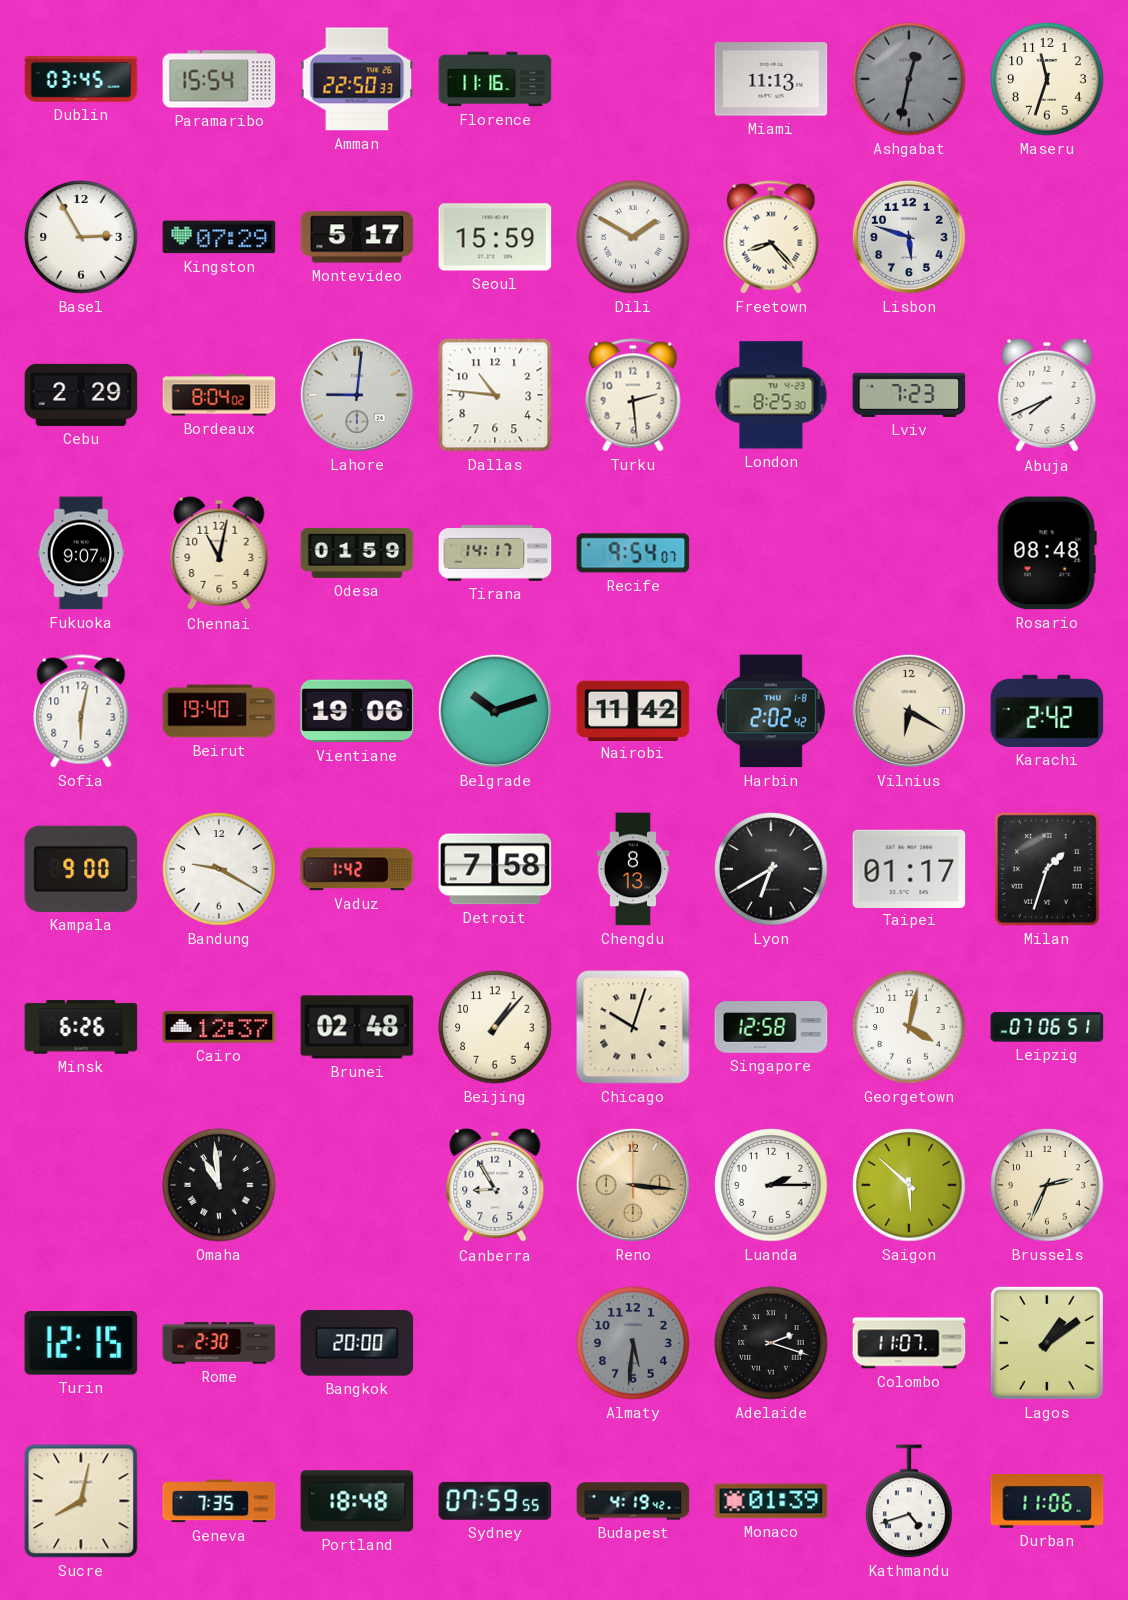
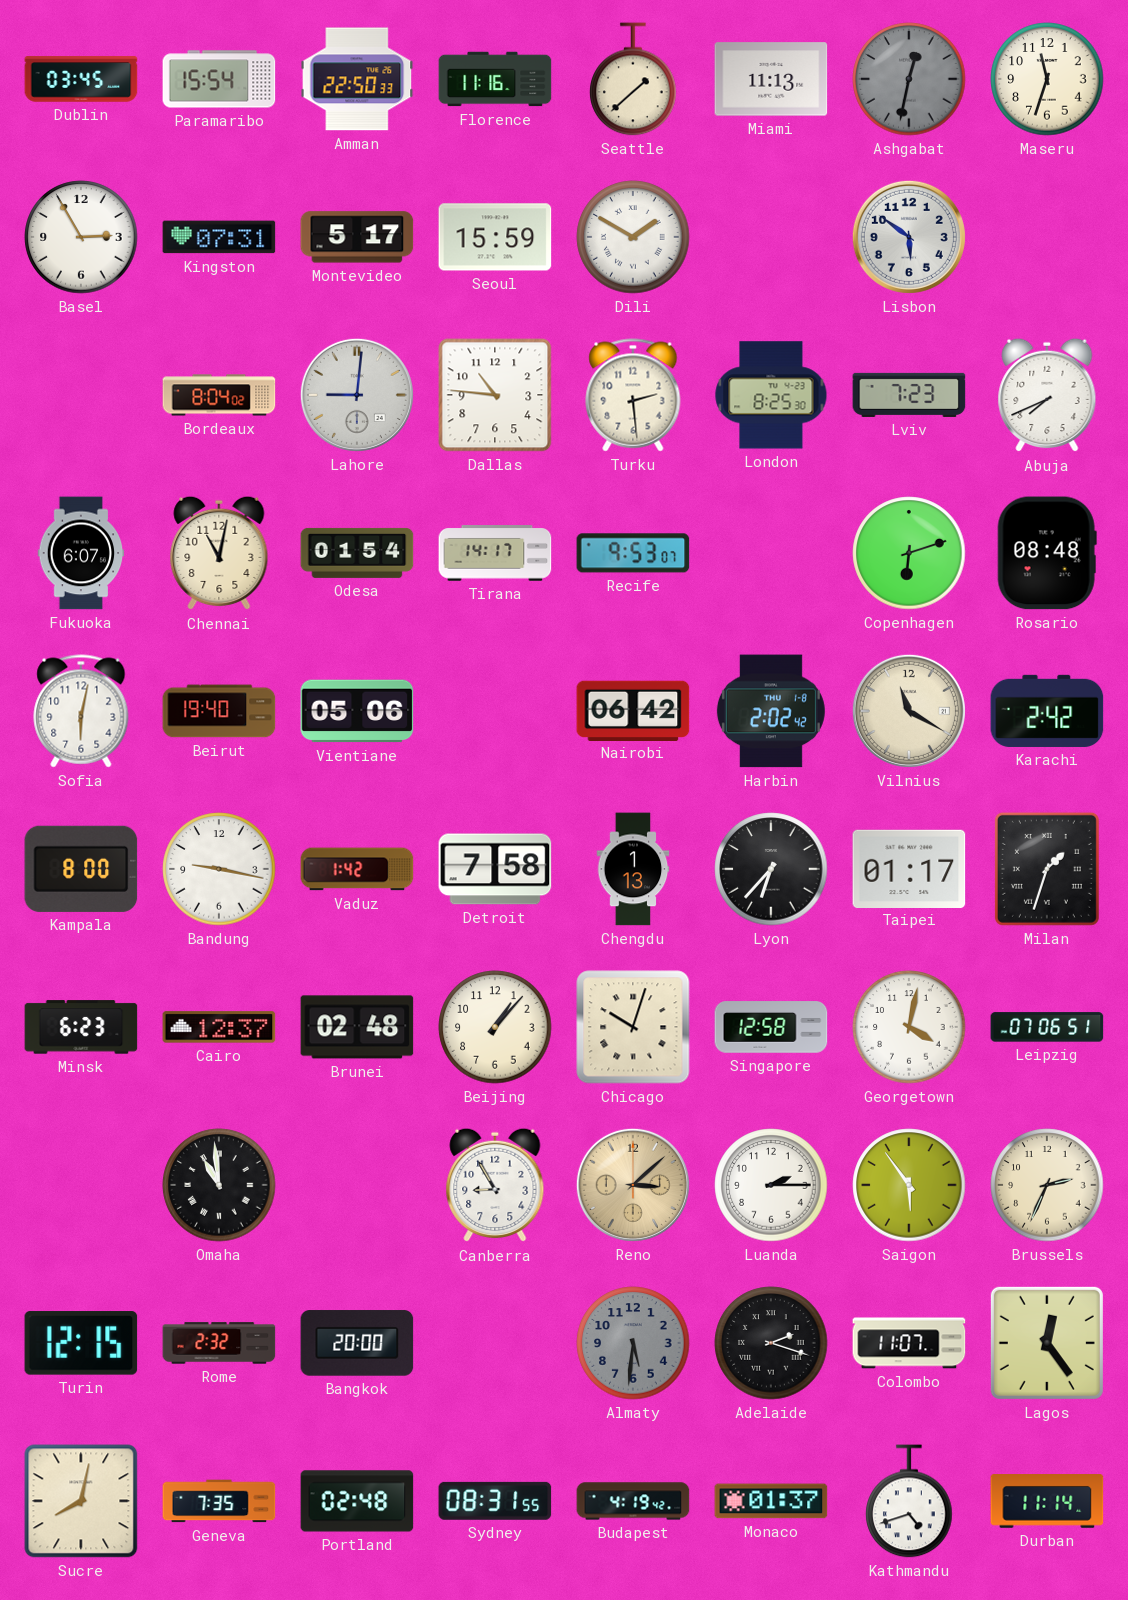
Seattle: none -> 1:38 (633, 79)
Kingston: 07:29 -> 07:31 (219, 237)
Freetown: 8:23 -> none (771, 237)
Lisbon: 5:48 -> 5:51 (909, 237)
Cebu: 2:29 -> none (81, 395)
Fukuoka: 9:07 -> 6:07 (81, 553)
Odesa: 01:59 -> 01:54 (357, 553)
Recife: 9:54 -> 9:53 (633, 553)
Copenhagen: none -> 6:12 (909, 553)
Vientiane: 19:06 -> 05:06 (357, 711)
Belgrade: 10:12 -> none (495, 711)
Nairobi: 11:42 -> 06:42 (633, 710)
Vilnius: 6:20 -> 11:20 (909, 711)
Kampala: 9:00 -> 8:00 (81, 869)
Bandung: 9:20 -> 9:17 (219, 869)
Chengdu: 8:13 -> 1:13 (633, 869)
Lyon: 6:40 -> 6:37 (771, 869)
Minsk: 6:26 -> 6:23 (81, 1027)
Reno: 3:16 -> 3:08 (633, 1185)
Saigon: 5:52 -> 5:54 (909, 1185)
Rome: 2:30 -> 2:32 (219, 1343)
Lagos: 1:09 -> 12:24 (1047, 1343)
Portland: 18:48 -> 02:48 (357, 1501)
Sydney: 07:59 -> 08:31 (495, 1501)
Monaco: 01:39 -> 01:37 (771, 1501)
Durban: 11:06 -> 11:14 (1047, 1501)
